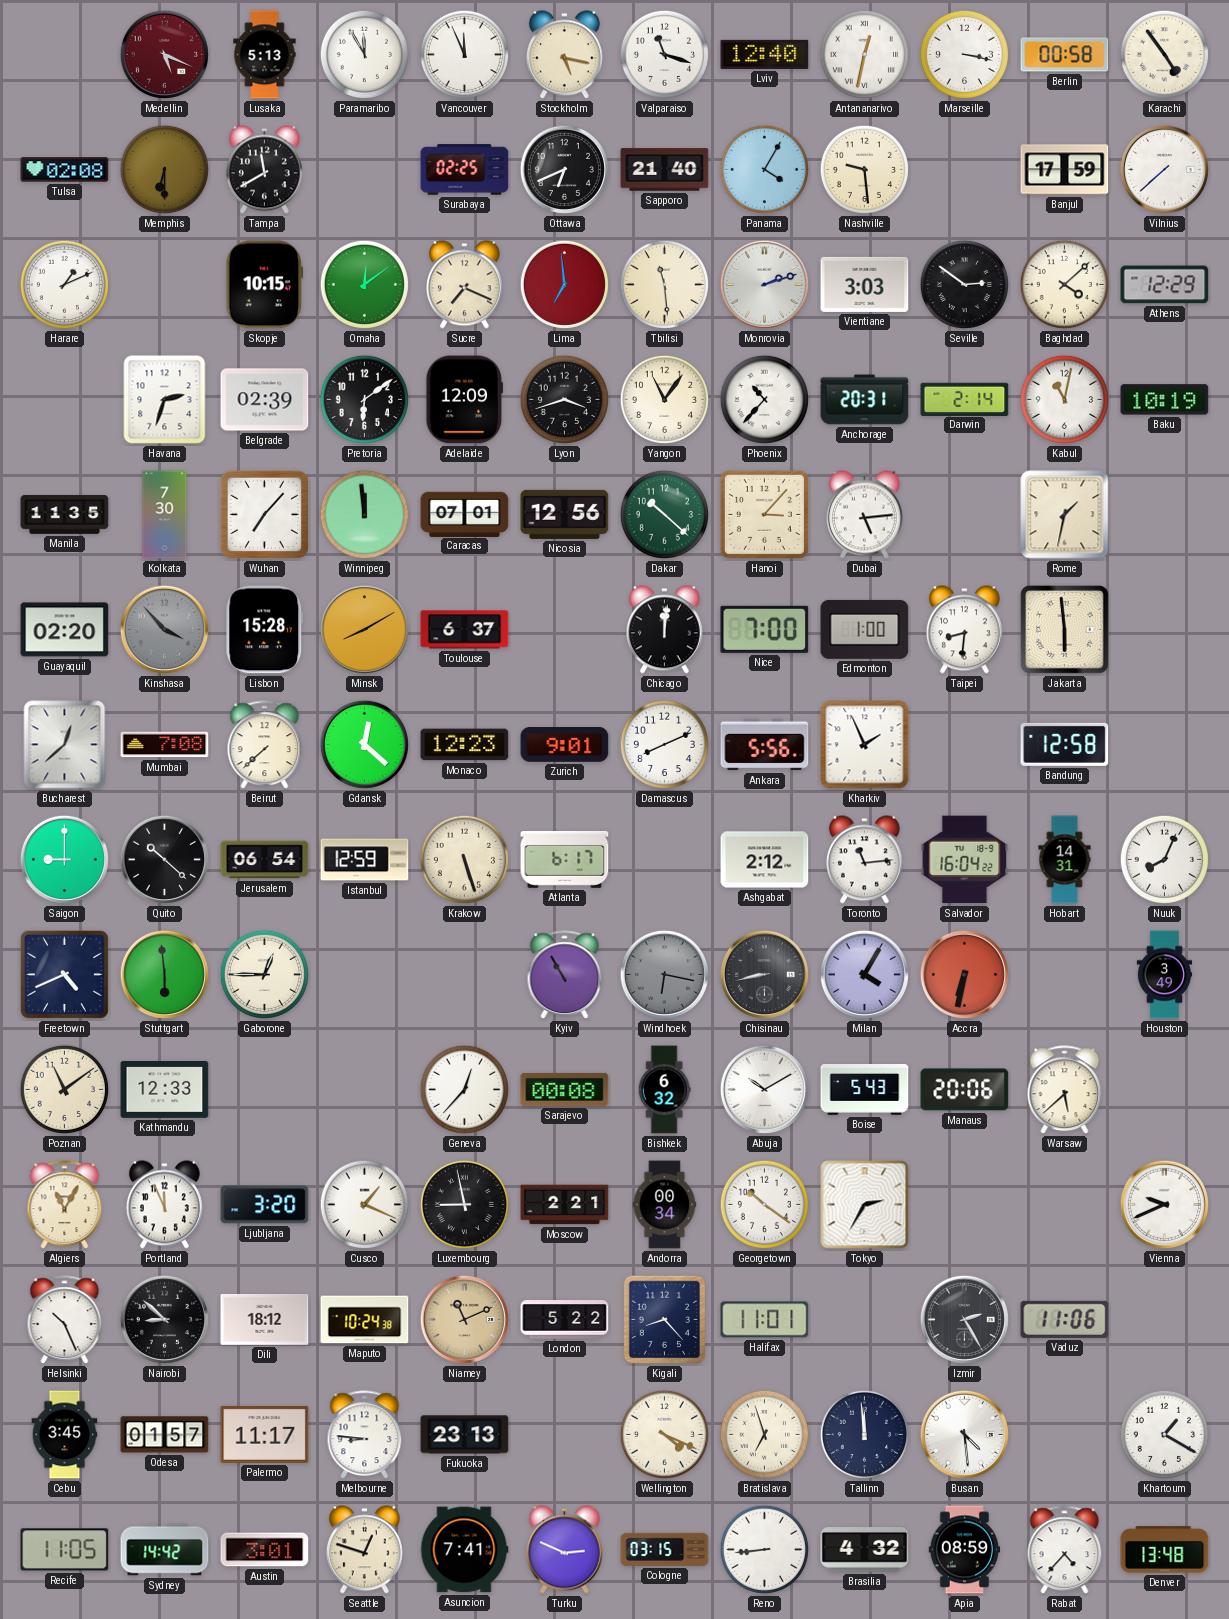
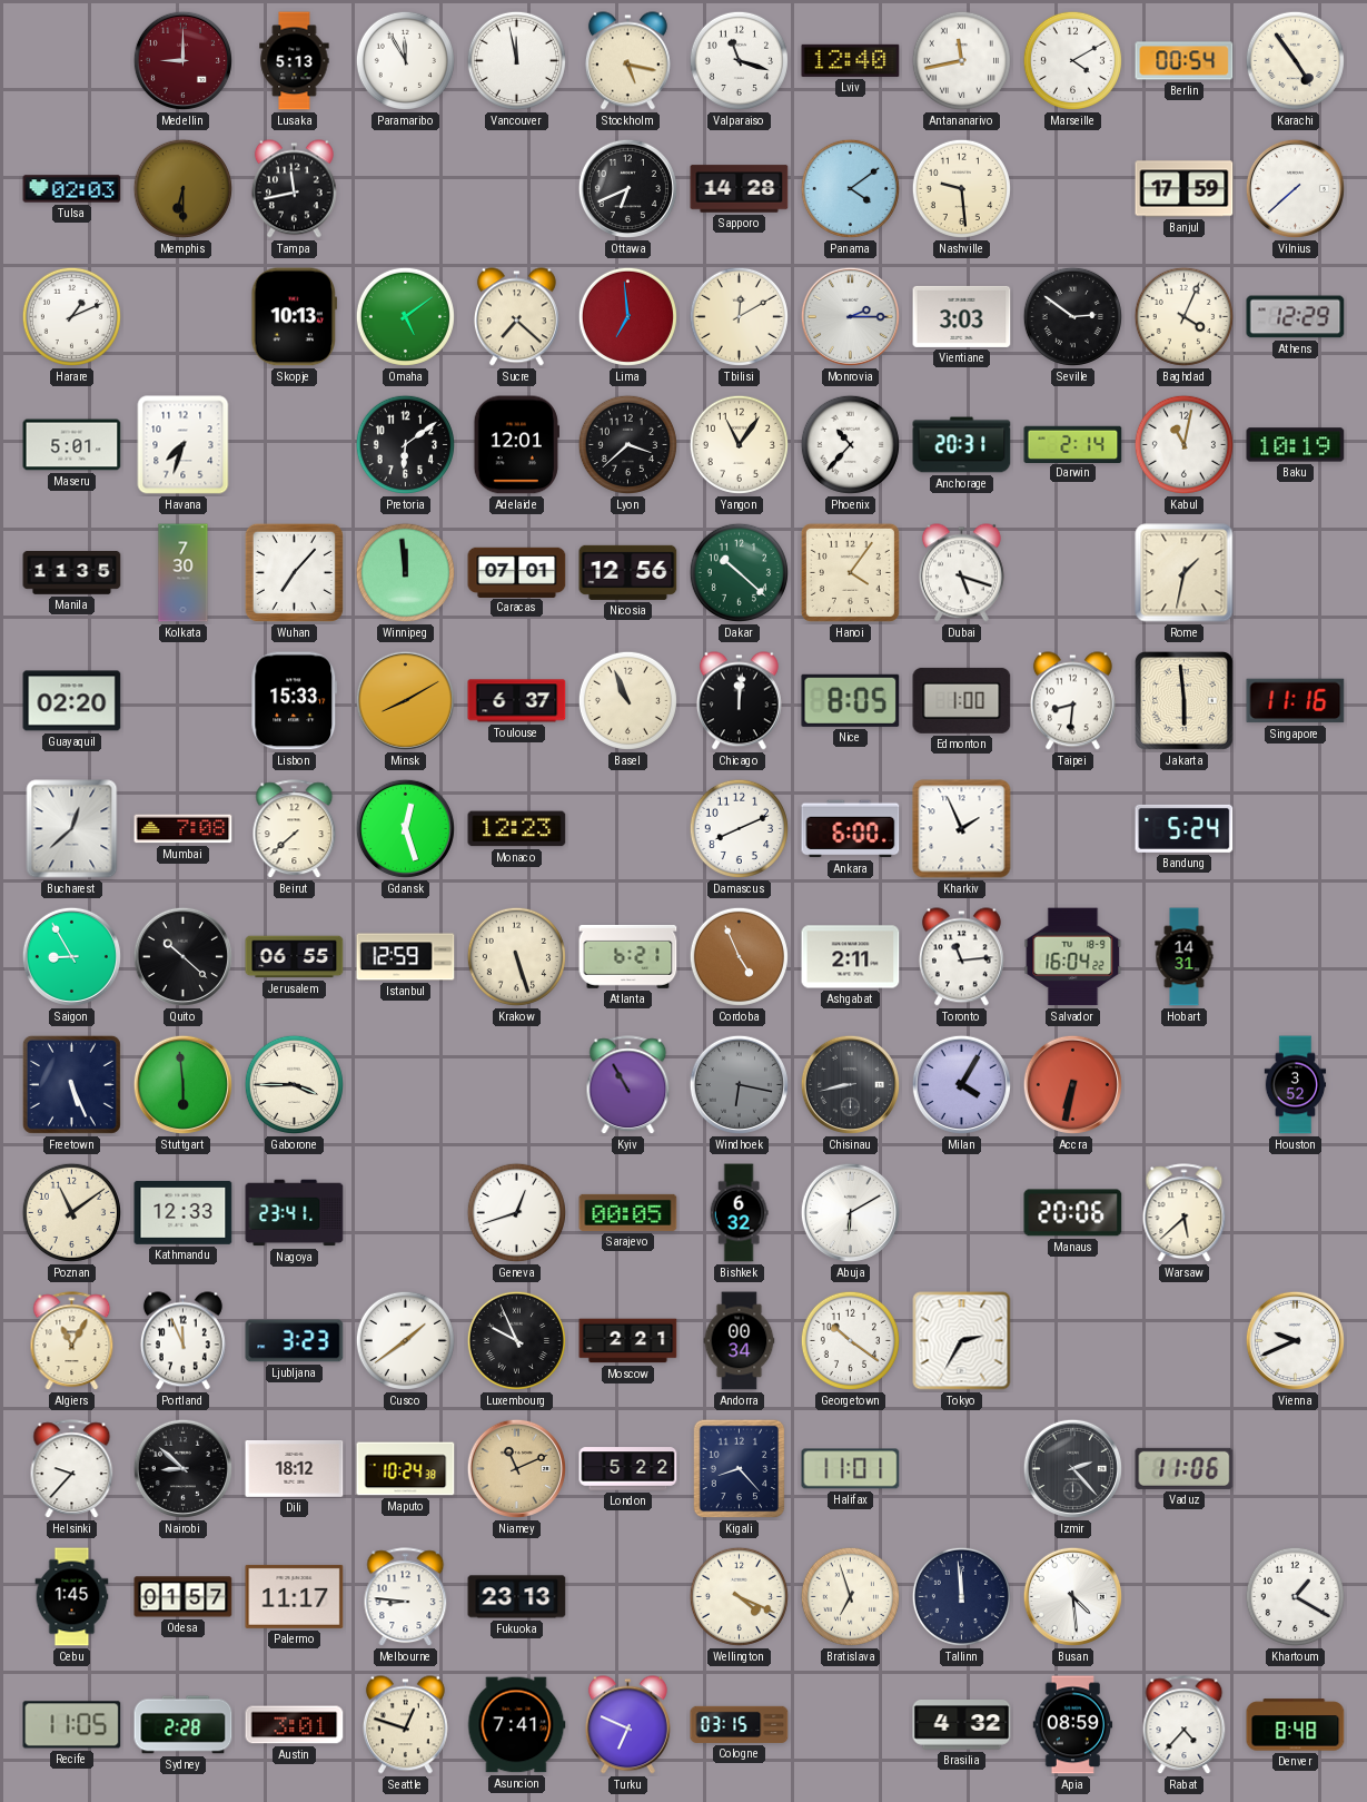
Medellin: 5:19 -> 9:00 (182, 60)
Vancouver: 11:56 -> 11:58 (516, 60)
Antananarivo: 12:32 -> 11:43 (961, 60)
Marseille: 3:17 -> 4:10 (1072, 60)
Berlin: 00:58 -> 00:54 (1185, 61)
Tulsa: 02:08 -> 02:03 (72, 189)
Tampa: 11:40 -> 11:43 (294, 189)
Surabaya: 02:25 -> none (465, 170)
Sapporo: 21:40 -> 14:28 (740, 189)
Panama: 4:05 -> 4:09 (850, 188)
Skopje: 10:15 -> 10:13 (295, 317)
Omaha: 12:09 -> 5:09 (405, 316)
Sucre: 7:19 -> 7:22 (516, 317)
Tbilisi: 11:29 -> 12:10 (739, 316)
Monrovia: 2:12 -> 2:15 (850, 316)
Baghdad: 4:08 -> 4:04 (1183, 316)
Maseru: none -> 5:01 (72, 445)
Havana: 2:33 -> 7:33 (184, 445)
Belgrade: 02:39 -> none (265, 400)
Adelaide: 12:09 -> 12:01 (516, 445)
Lyon: 3:42 -> 3:38 (627, 444)
Hanoi: 3:07 -> 4:06 (850, 572)
Dubai: 5:14 -> 5:18 (961, 573)
Kinshasa: 3:53 -> none (164, 629)
Lisbon: 15:28 -> 15:33 (295, 701)
Basel: none -> 10:56 (627, 700)
Nice: 7:00 -> 8:05 (851, 700)
Singapore: none -> 11:16 (1296, 701)
Gdansk: 12:22 -> 12:27 (405, 828)
Zurich: 9:01 -> none (565, 745)
Ankara: 5:56 -> 6:00 (851, 829)
Bandung: 12:58 -> 5:24 (1185, 828)
Saigon: 9:00 -> 8:55 (71, 956)
Jerusalem: 06:54 -> 06:55 (295, 957)
Atlanta: 6:17 -> 6:21 (628, 957)
Cordoba: none -> 4:56 (739, 956)
Ashgabat: 2:12 -> 2:11 (851, 957)
Nuuk: 8:04 -> none (1164, 859)
Freetown: 4:41 -> 5:26 (71, 1084)
Gaborone: 12:45 -> 3:45 (294, 1084)
Houston: 3:49 -> 3:52 (1296, 1085)
Nagoya: none -> 23:41 (295, 1213)
Geneva: 12:37 -> 12:42 (516, 1212)
Sarajevo: 00:08 -> 00:05 (628, 1212)
Abuja: 10:10 -> 6:10 (850, 1212)
Boise: 5:43 -> none (865, 1090)
Ljubljana: 3:20 -> 3:23 (295, 1341)
Cusco: 1:19 -> 1:39 (405, 1340)
Luxembourg: 8:58 -> 9:56 (516, 1340)
Helsinki: 10:26 -> 9:37 (72, 1469)
Izmir: 2:25 -> 2:23 (1072, 1468)
Cebu: 3:45 -> 1:45 (72, 1597)
Sydney: 14:42 -> 2:28 (184, 1725)
Turku: 2:49 -> 6:49 (627, 1725)
Reno: 8:44 -> none (764, 1549)
Denver: 13:48 -> 8:48 (1296, 1725)
